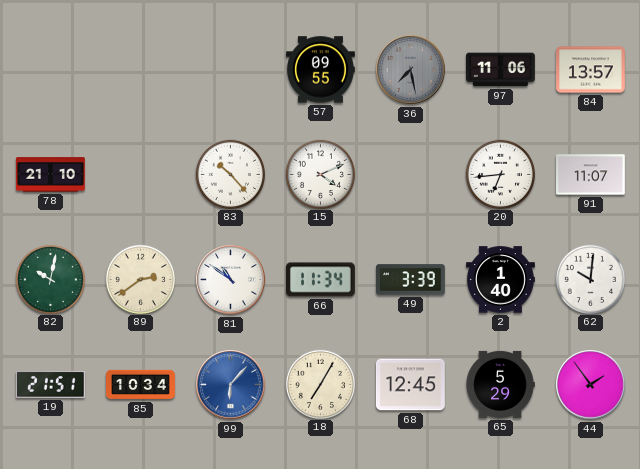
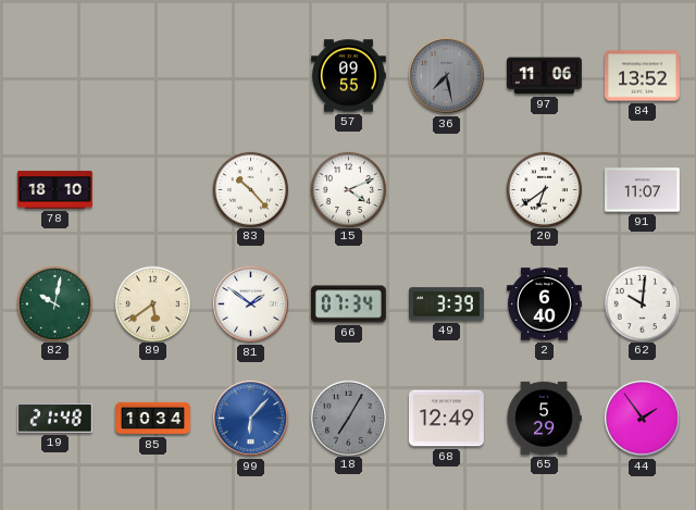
84: 13:57 -> 13:52 (643, 76)
78: 21:10 -> 18:10 (55, 190)
20: 6:44 -> 6:39 (544, 189)
89: 2:39 -> 5:39 (152, 303)
81: 10:51 -> 1:51 (251, 304)
66: 11:34 -> 07:34 (348, 304)
2: 1:40 -> 6:40 (545, 304)
19: 21:51 -> 21:48 (54, 419)
18 dial: cream -> grey (348, 418)
68: 12:45 -> 12:49 (447, 419)
